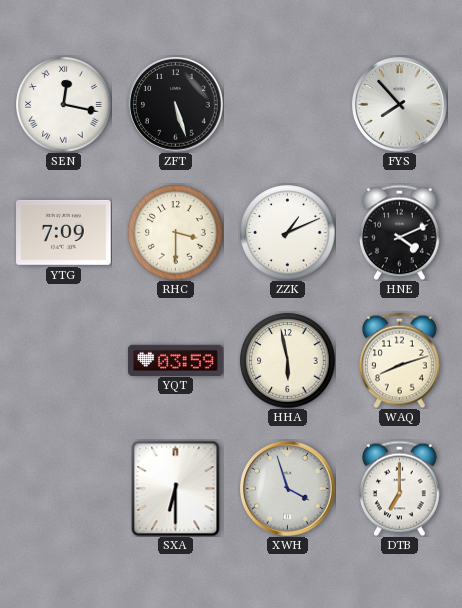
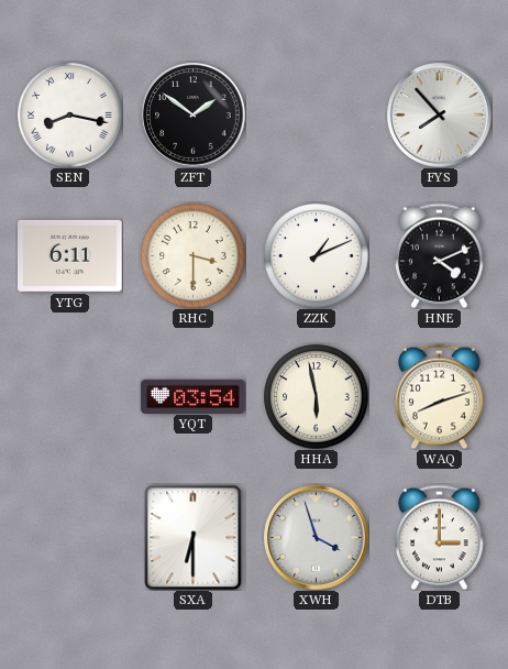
SEN: 12:17 -> 8:17 (69, 114)
ZFT: 5:27 -> 1:51 (194, 116)
YTG: 7:09 -> 6:11 (70, 255)
YQT: 03:59 -> 03:54 (194, 396)
DTB: 7:00 -> 3:00 (440, 537)
